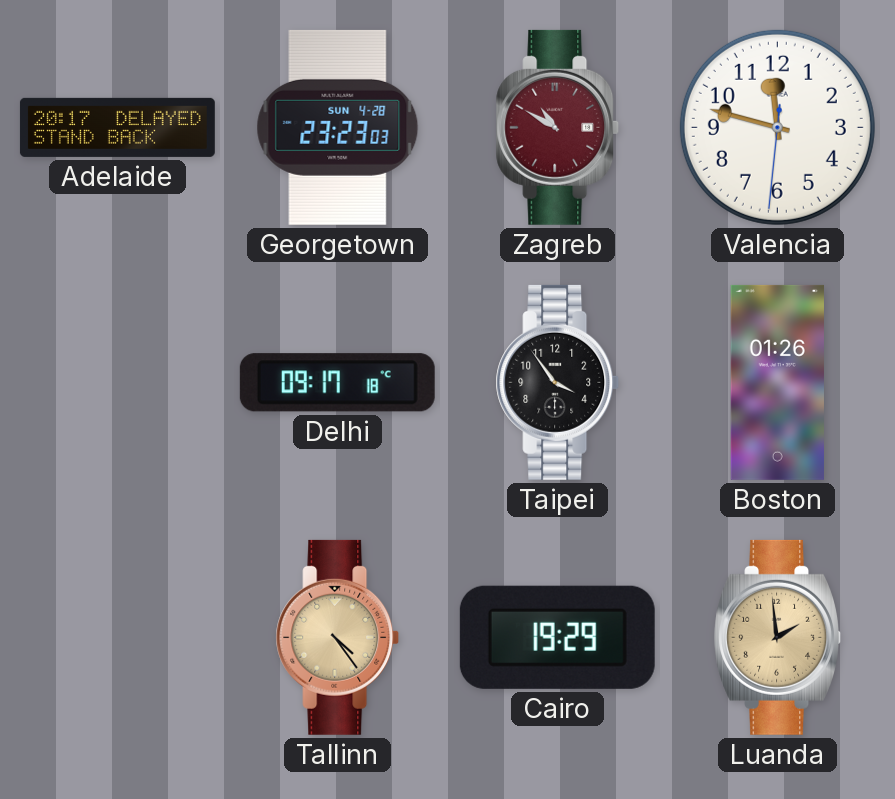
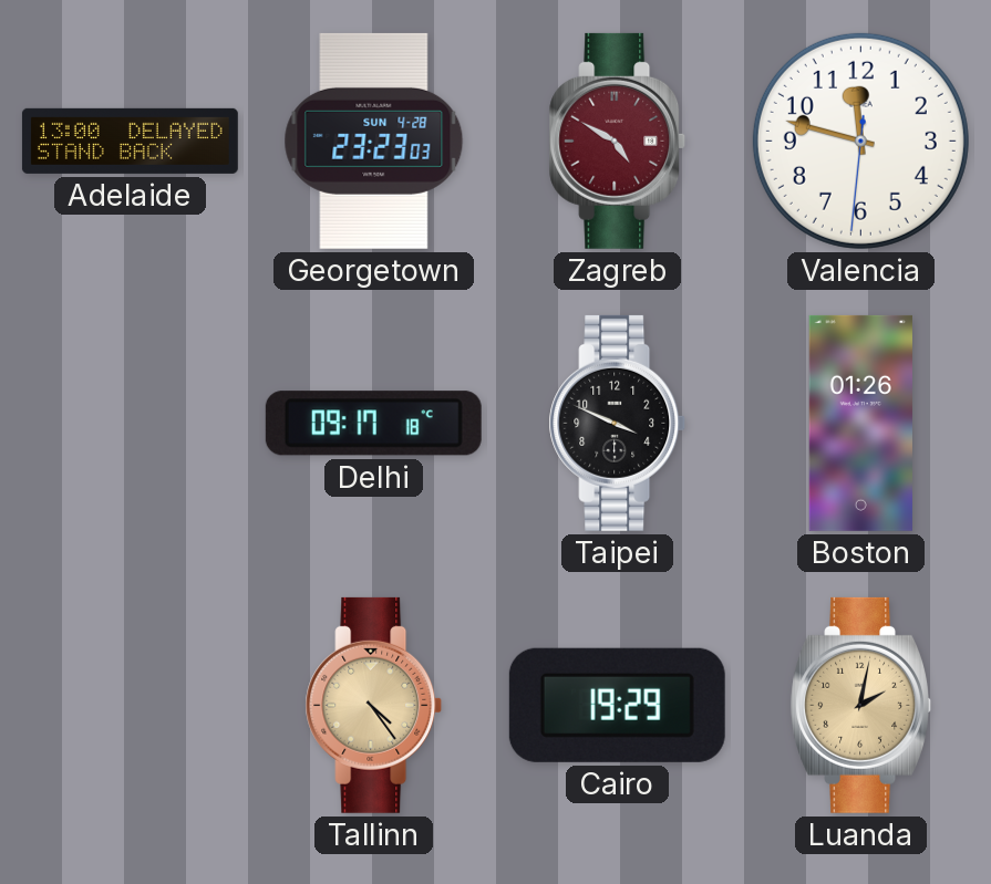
Adelaide: 20:17 -> 13:00 (130, 141)
Zagreb: 10:50 -> 4:50 (618, 141)
Taipei: 3:54 -> 3:49 (618, 423)
Luanda: 1:59 -> 2:02 (860, 705)
